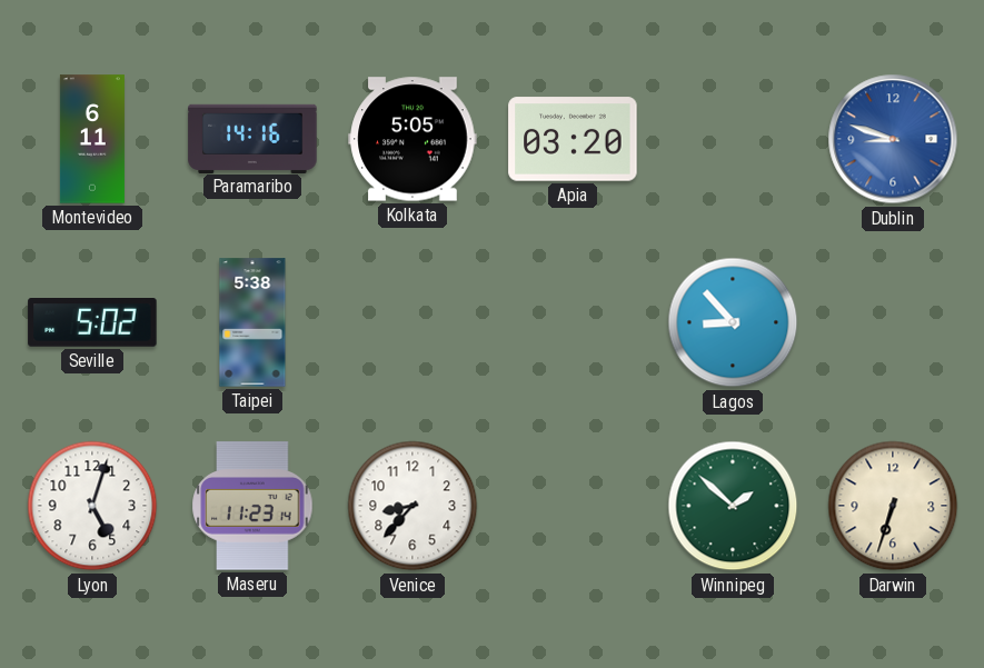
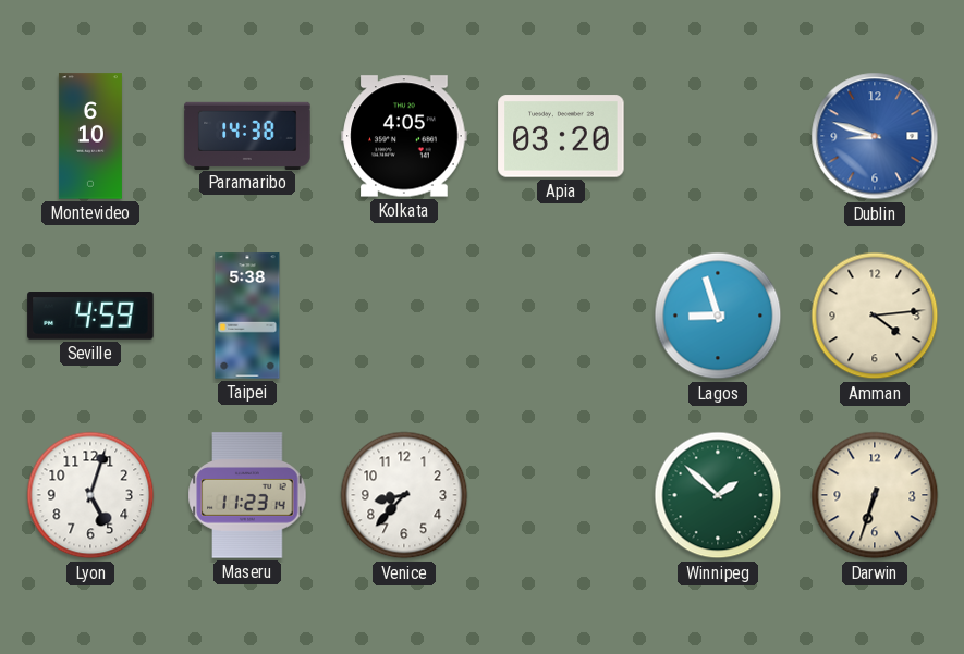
Montevideo: 6:11 -> 6:10 (90, 136)
Paramaribo: 14:16 -> 14:38 (247, 135)
Kolkata: 5:05 -> 4:05 (404, 136)
Seville: 5:02 -> 4:59 (90, 316)
Lagos: 8:53 -> 8:57 (718, 316)
Amman: none -> 4:14 (875, 316)
